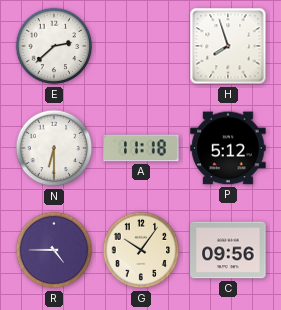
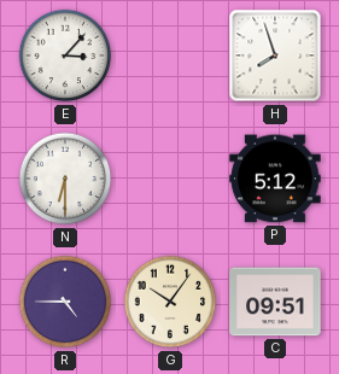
E: 2:38 -> 3:07 (65, 55)
A: 11:18 -> none (141, 148)
C: 09:56 -> 09:51 (275, 302)
